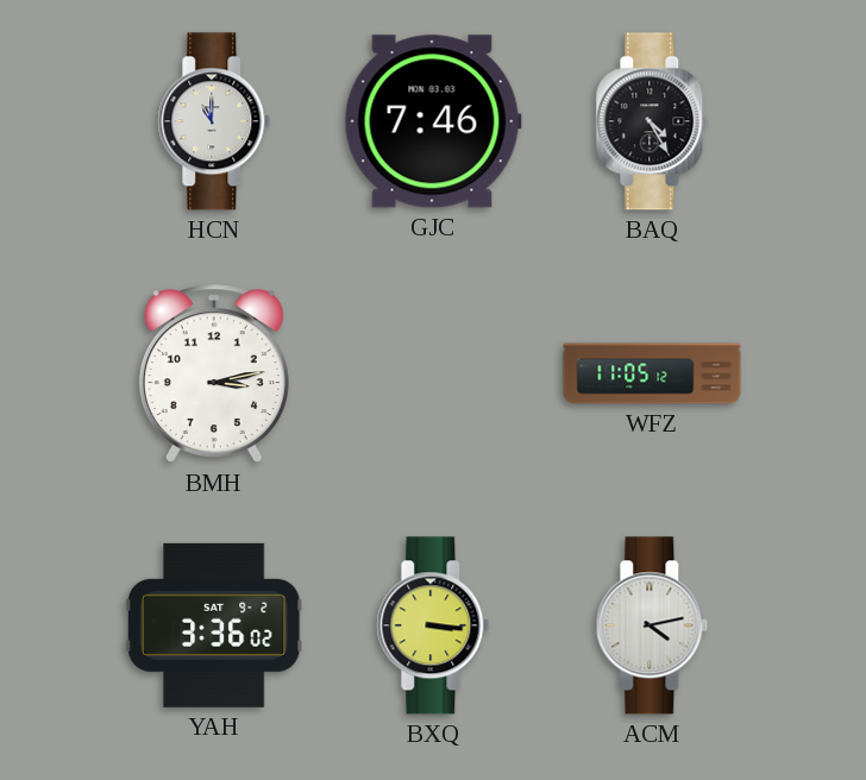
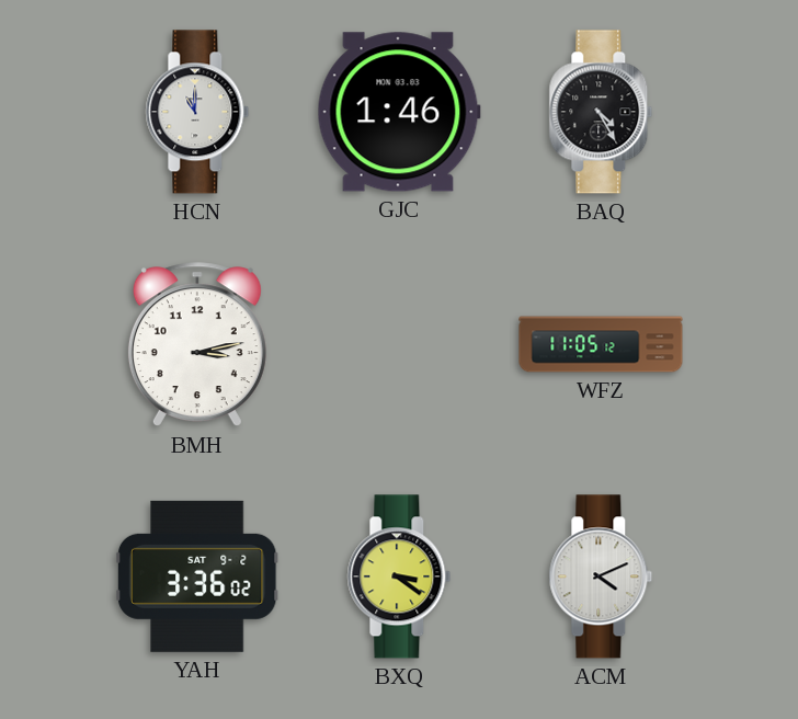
GJC: 7:46 -> 1:46 (399, 112)
BXQ: 3:16 -> 3:21 (399, 577)
ACM: 4:13 -> 4:11 (601, 577)
